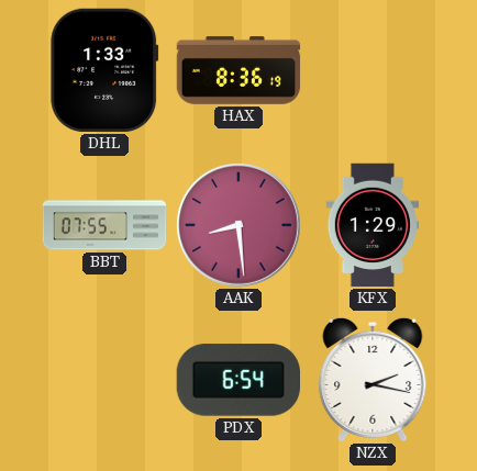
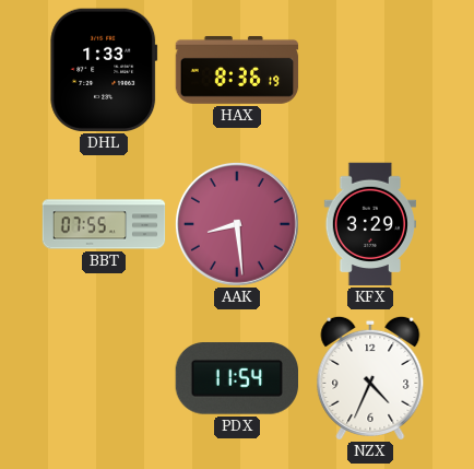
KFX: 1:29 -> 3:29 (369, 224)
PDX: 6:54 -> 11:54 (236, 378)
NZX: 2:17 -> 4:34 (370, 378)
